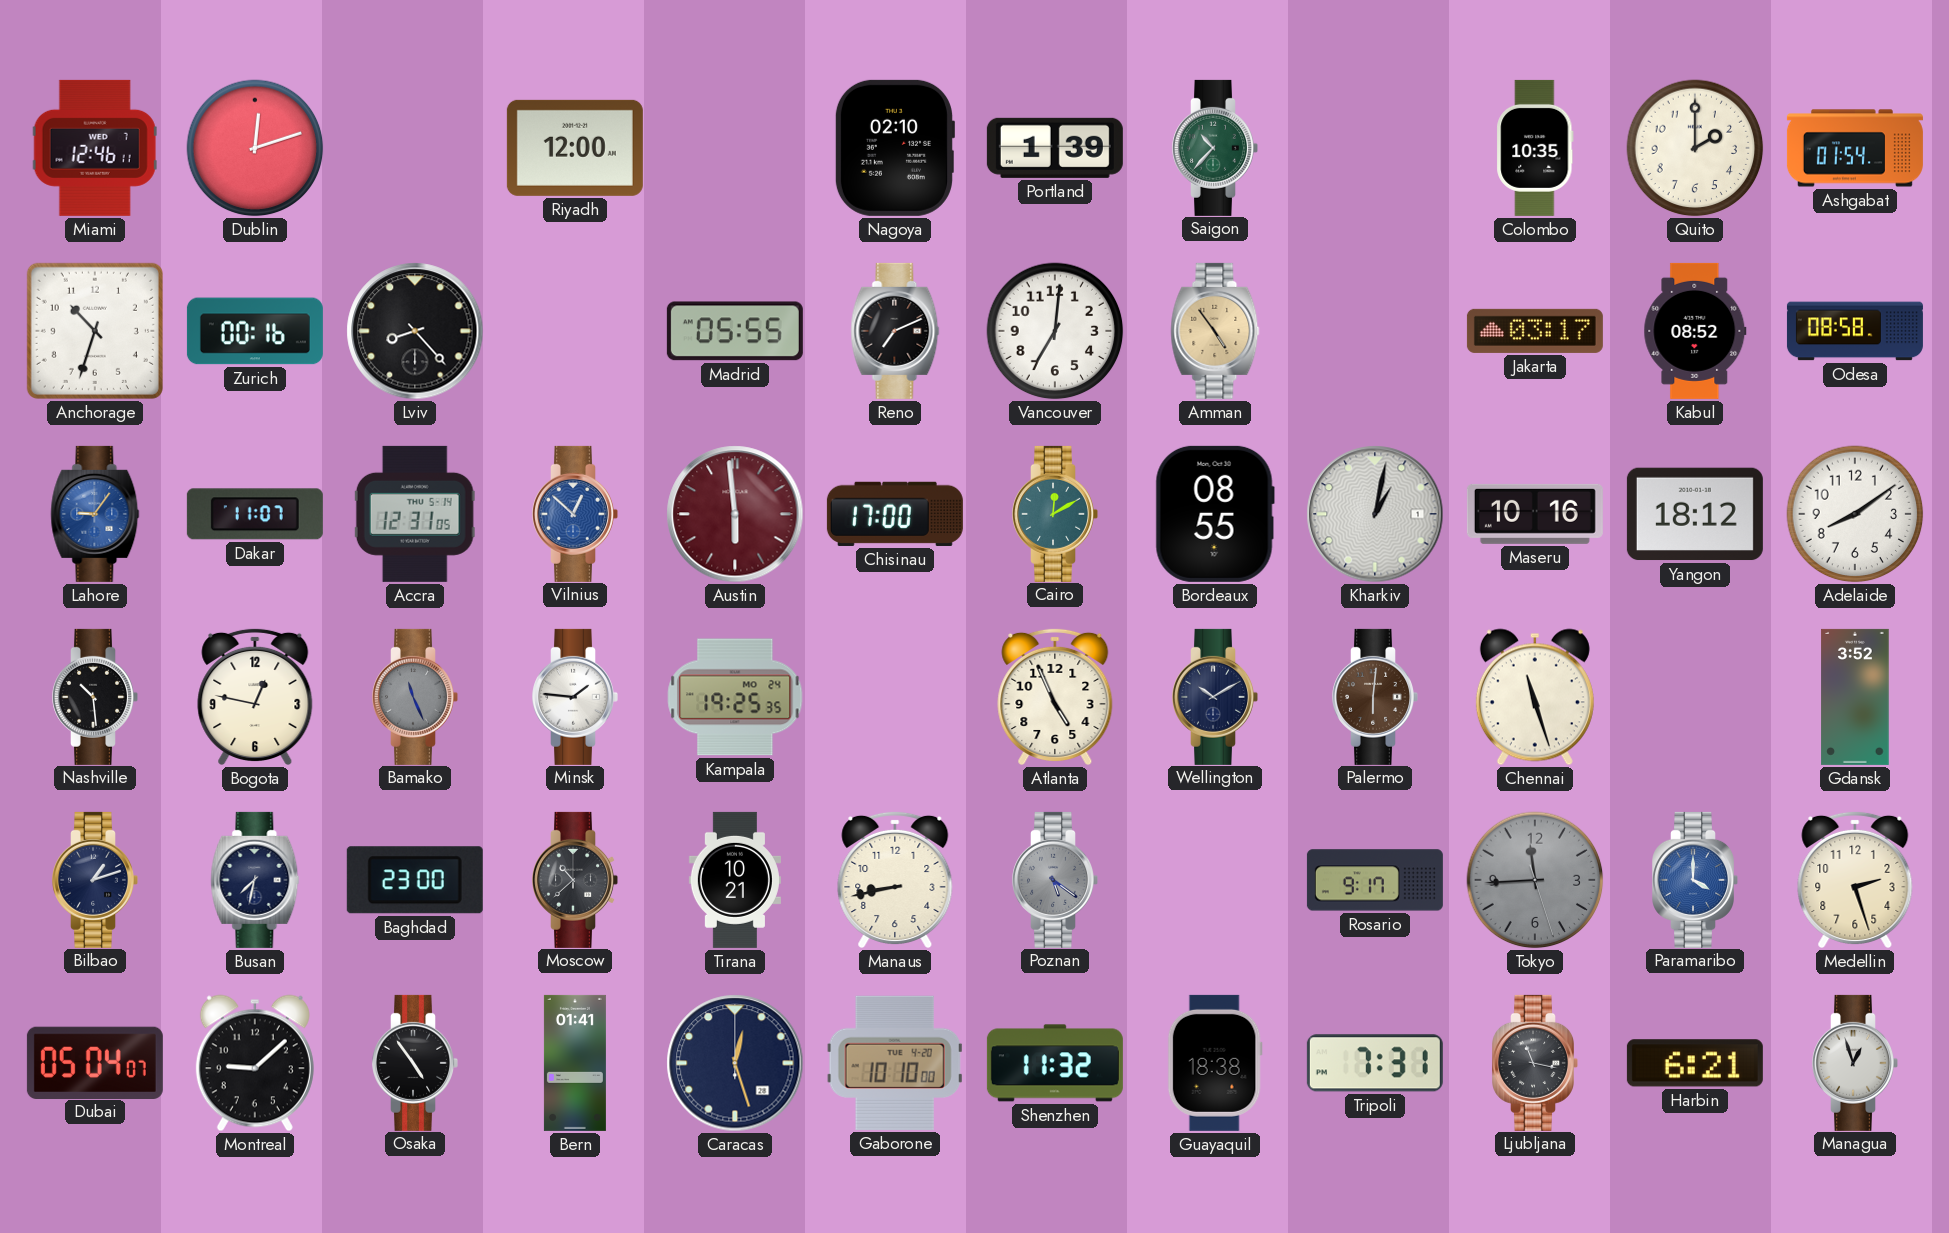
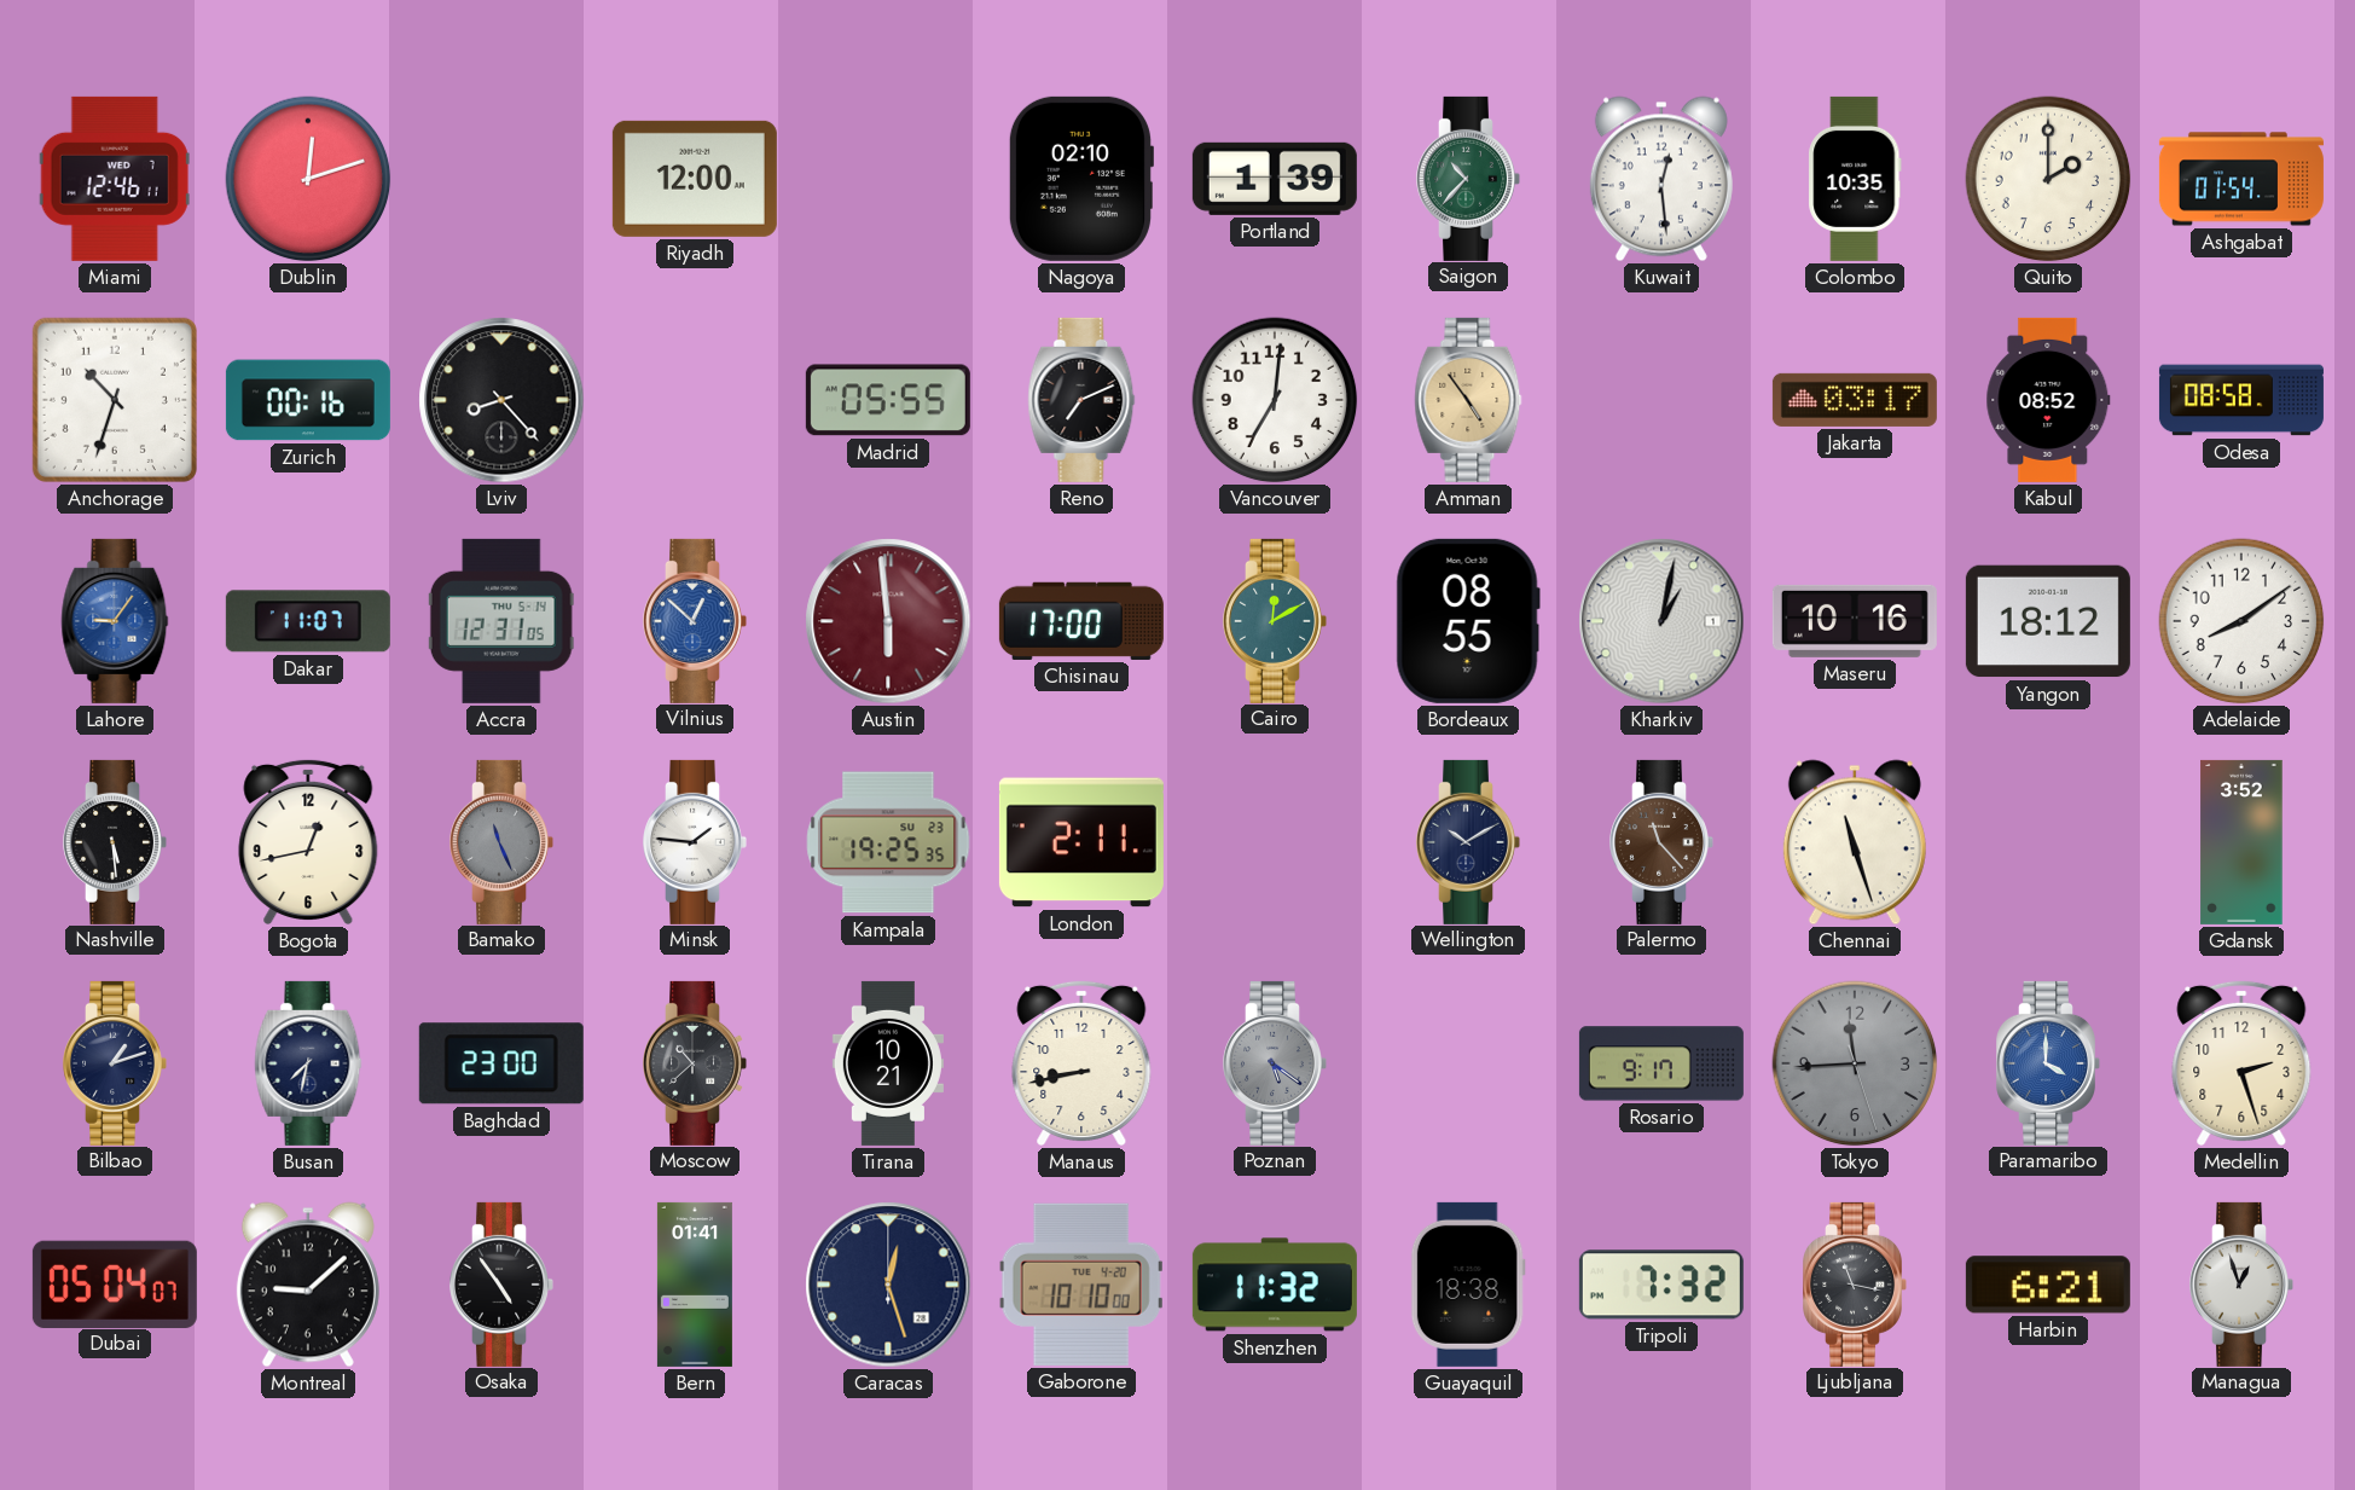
Kuwait: none -> 12:29 (1661, 179)
Nashville: 10:29 -> 5:29 (115, 842)
Bogota: 12:47 -> 12:43 (308, 842)
Kampala date: MO 24 -> SU 23 (888, 842)
London: none -> 2:11 (1081, 842)
Atlanta: 4:56 -> none (1055, 697)
Palermo: 6:01 -> 11:23 (1661, 842)
Tripoli: 7:31 -> 7:32 (1661, 1285)
